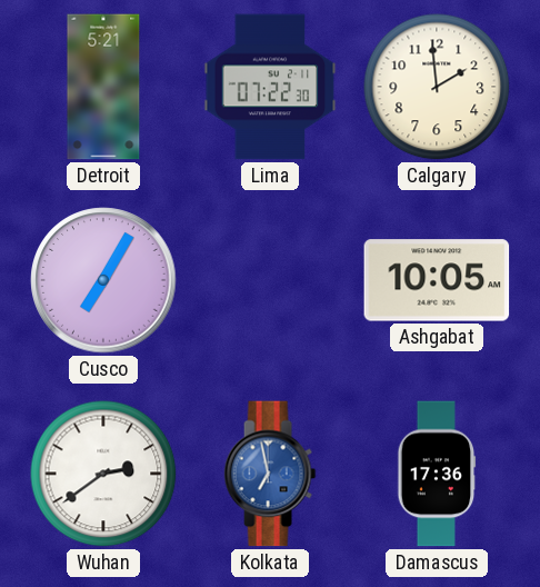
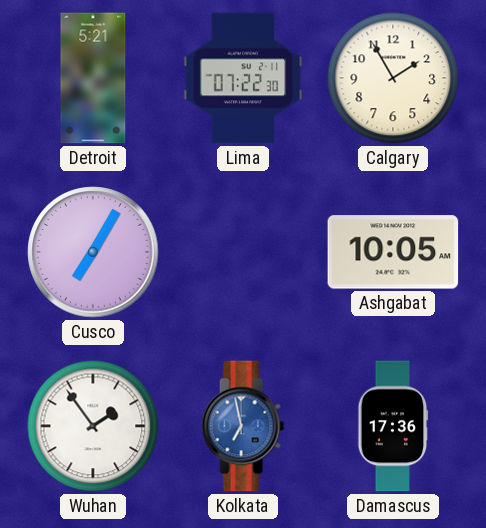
Calgary: 1:59 -> 1:55 (393, 78)
Wuhan: 2:39 -> 1:54 (93, 426)
